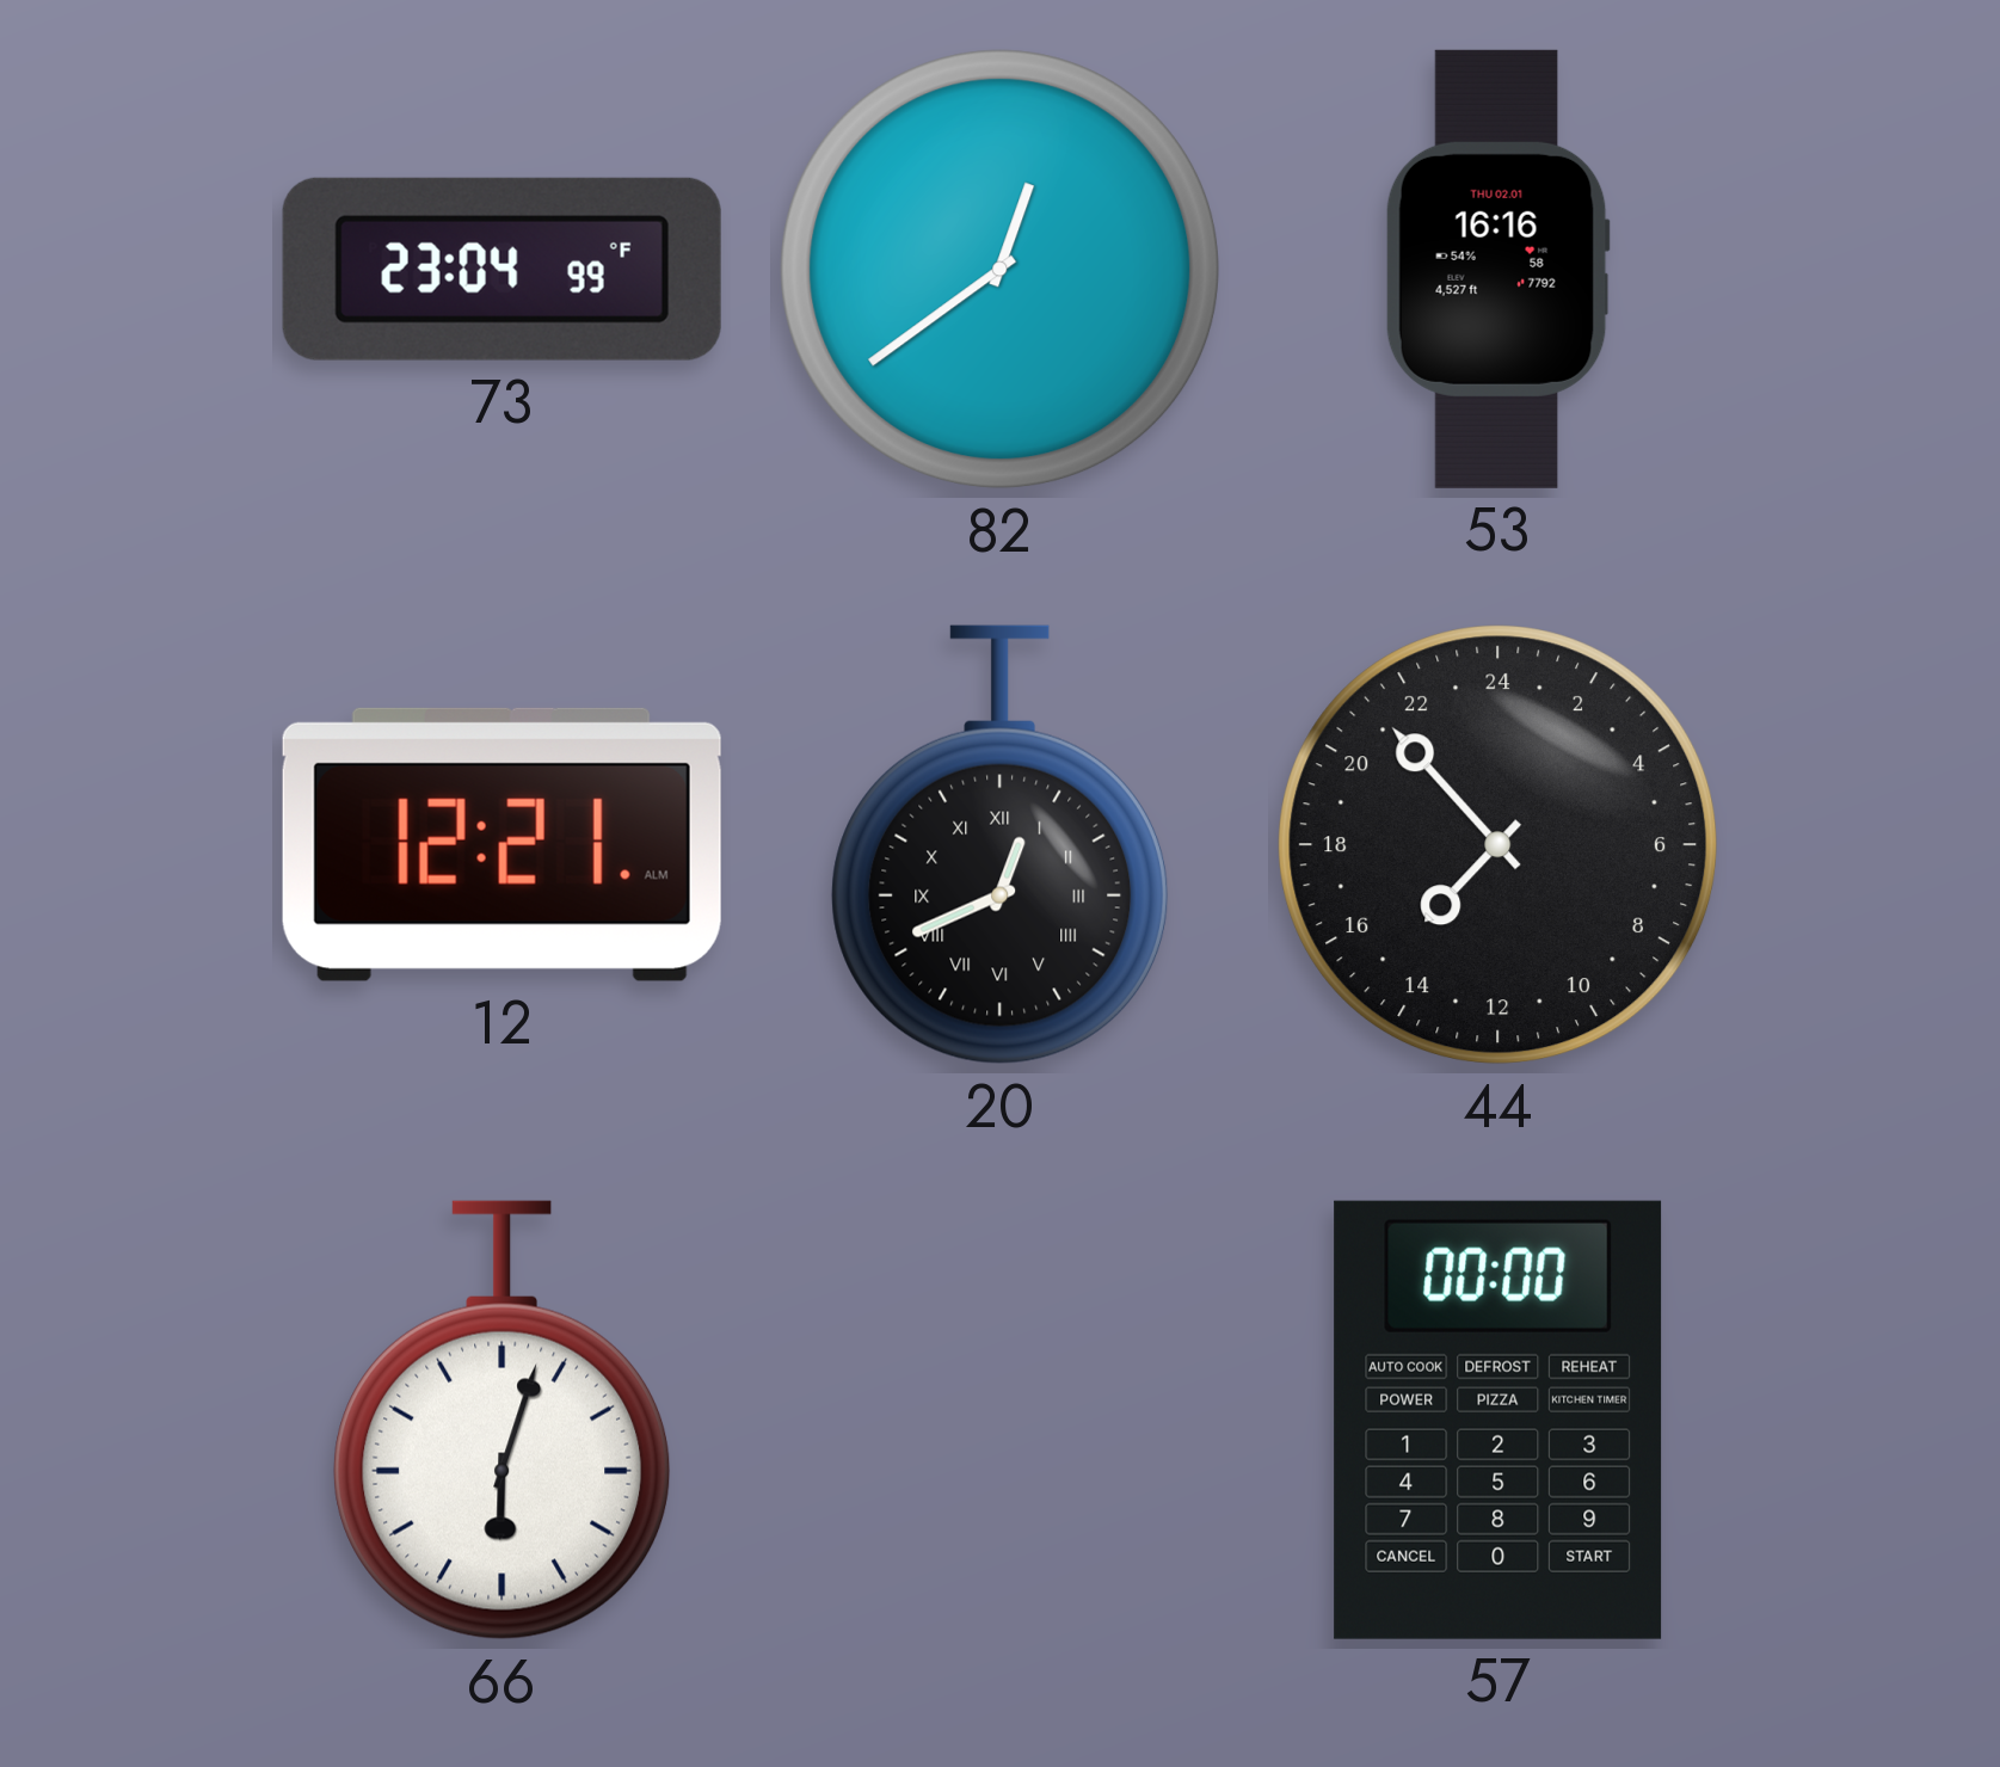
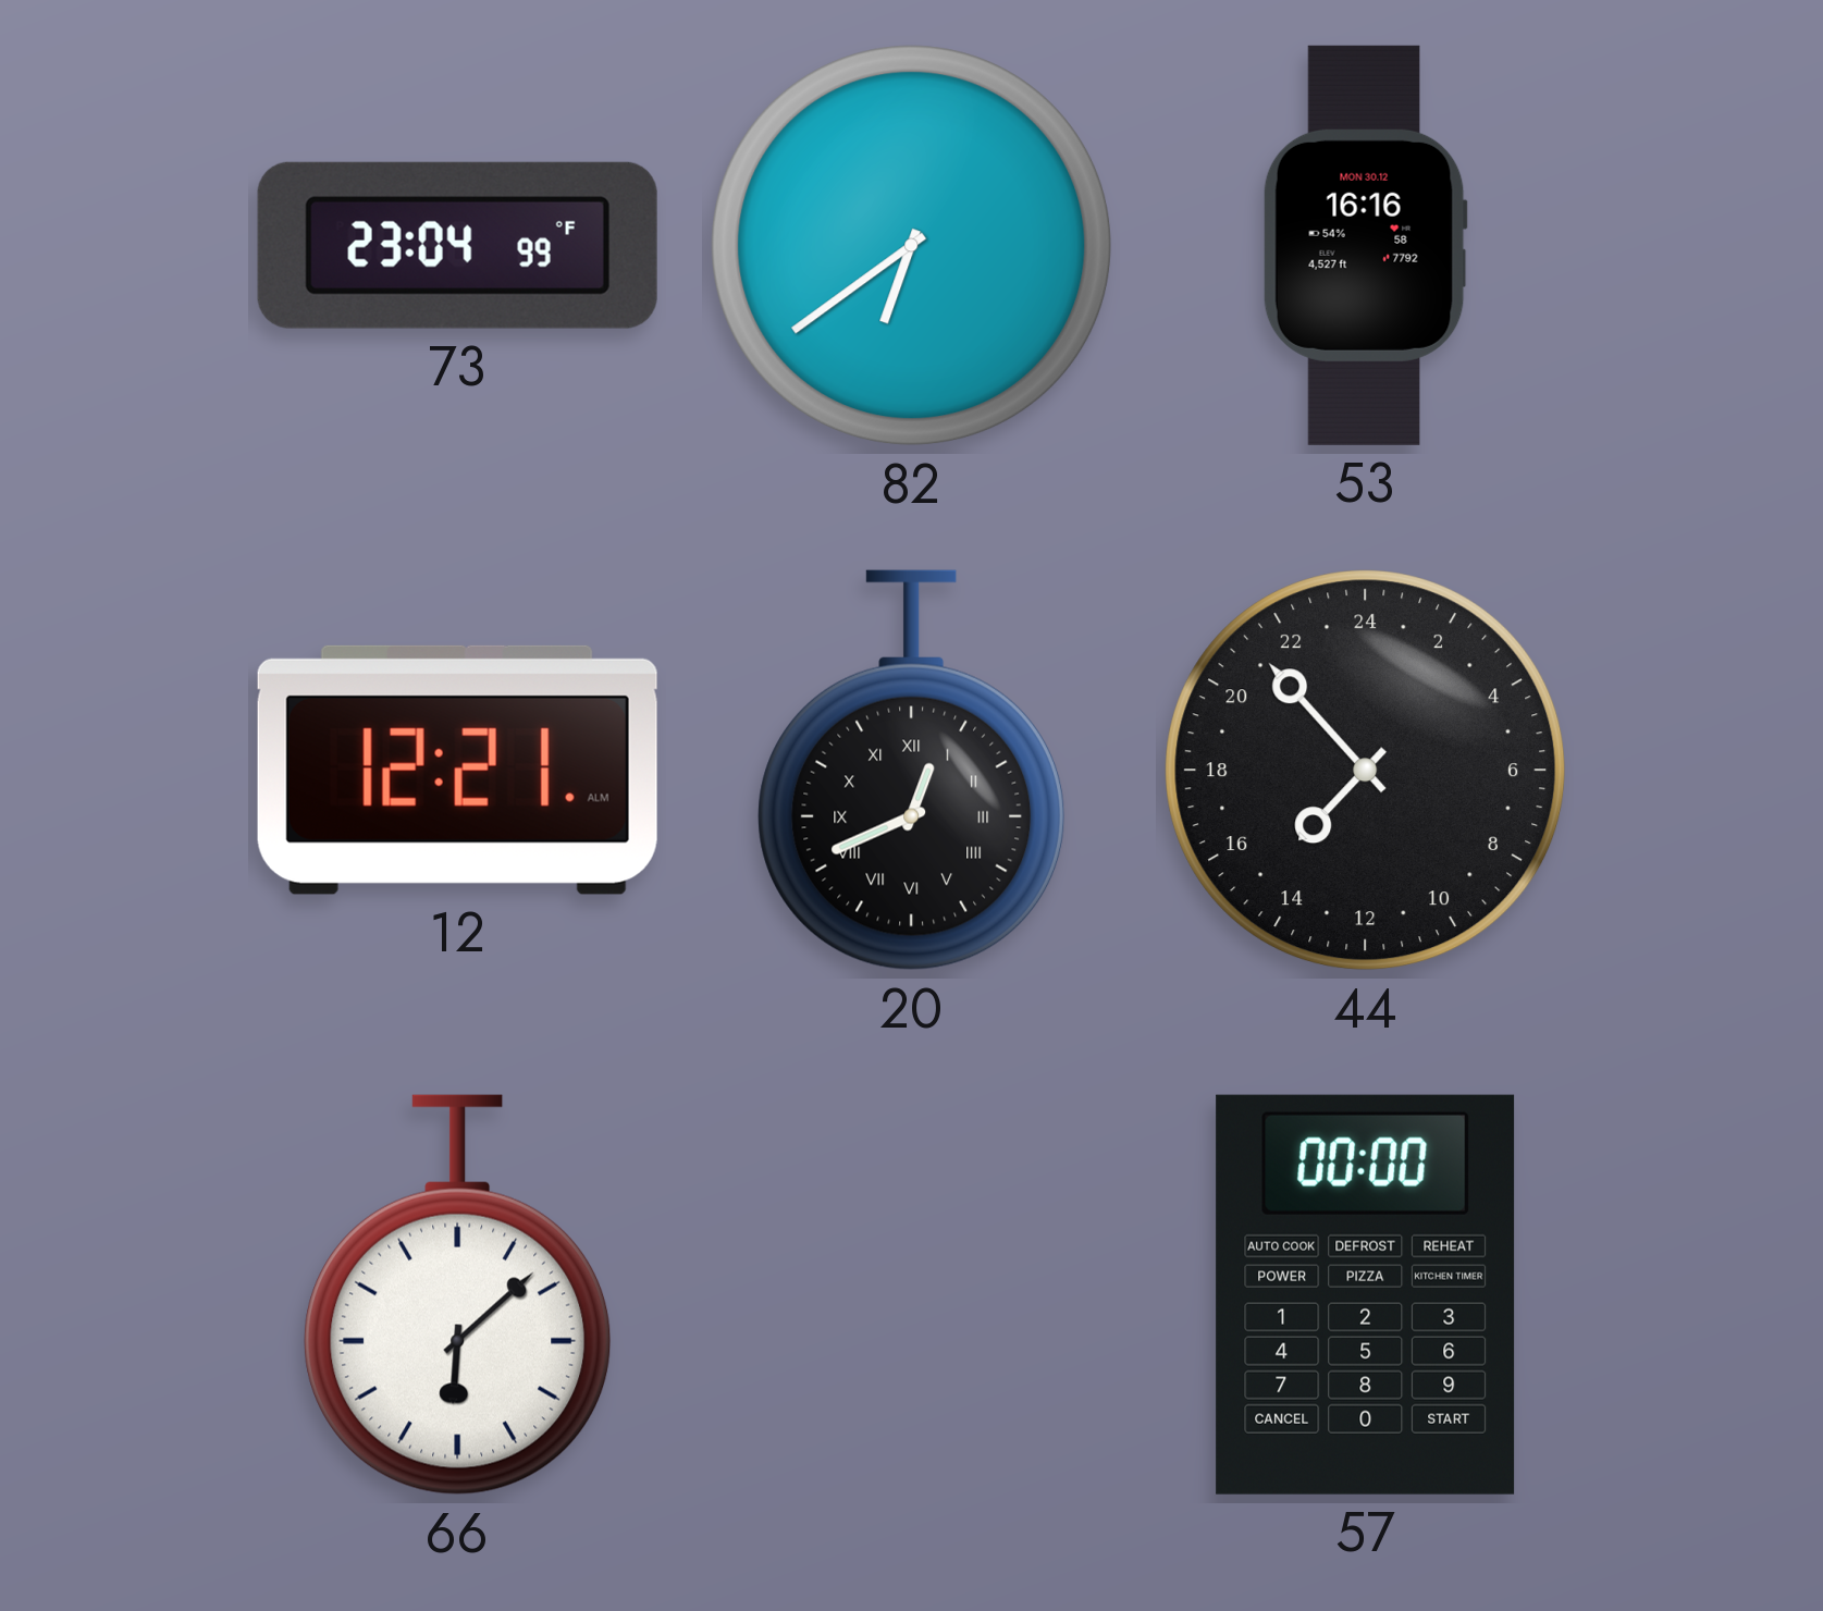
82: 12:39 -> 6:39 (912, 246)
53 date: THU 02.01 -> MON 30.12 (1365, 245)
66: 6:03 -> 6:08 (458, 1295)
